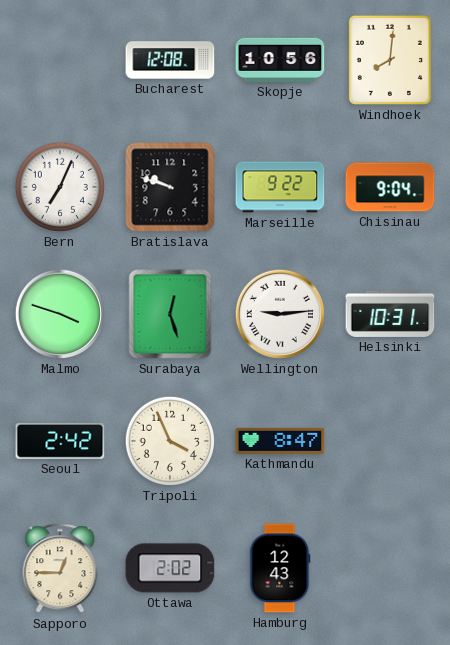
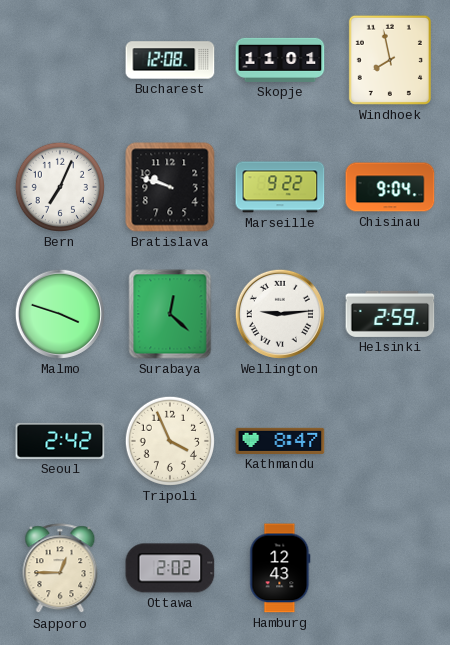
Skopje: 10:56 -> 11:01 (280, 60)
Windhoek: 8:01 -> 7:58 (390, 60)
Surabaya: 12:27 -> 12:22 (170, 314)
Helsinki: 10:31 -> 2:59 (390, 314)
